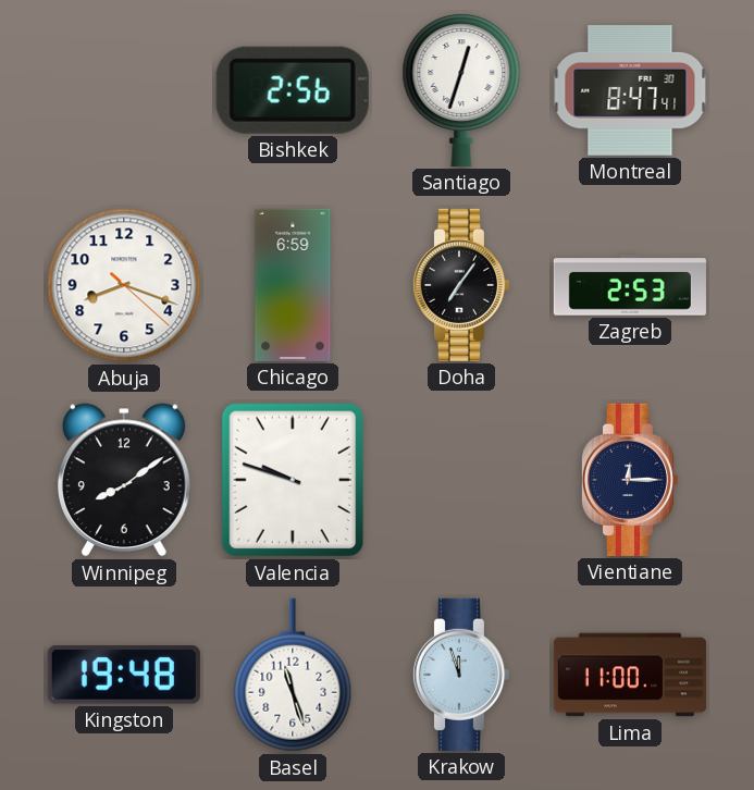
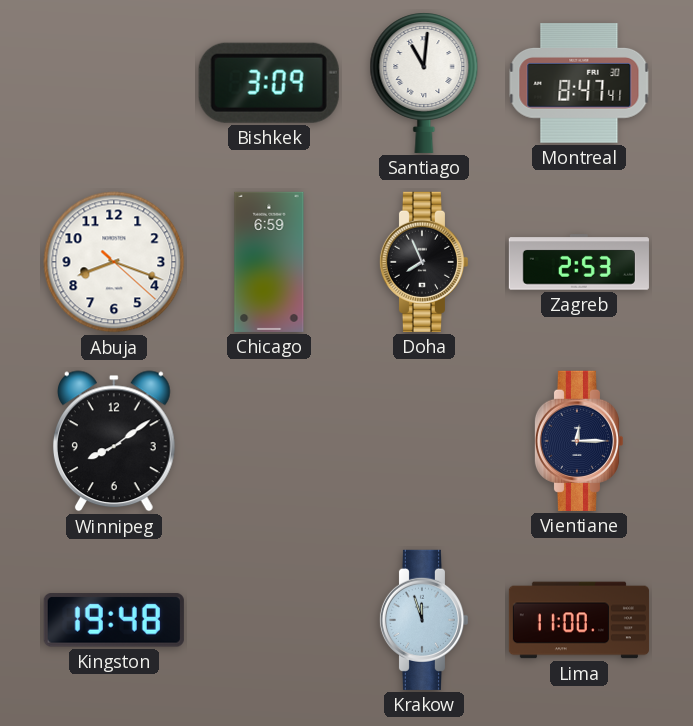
Bishkek: 2:56 -> 3:09 (269, 83)
Santiago: 12:33 -> 11:01 (424, 83)
Doha: 7:06 -> 7:56 (423, 262)
Valencia: 9:48 -> none (293, 480)
Basel: 11:27 -> none (293, 675)
